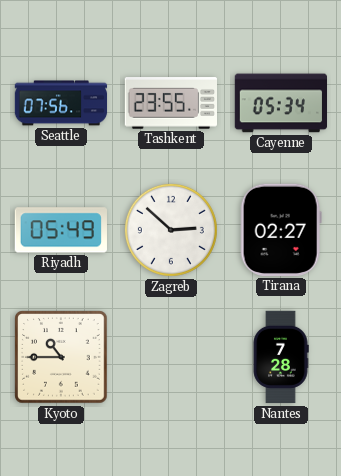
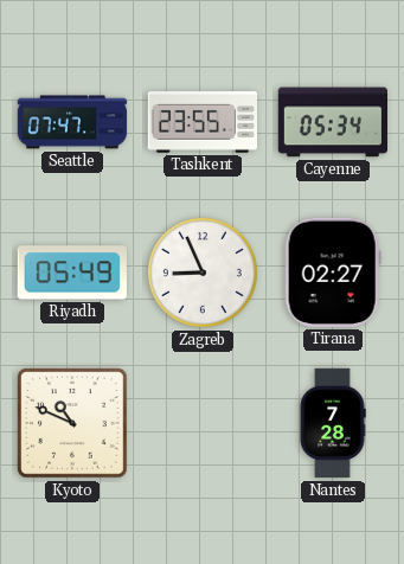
Seattle: 07:56 -> 07:47 (72, 122)
Zagreb: 2:52 -> 8:56 (203, 273)
Kyoto: 10:45 -> 10:49 (72, 423)
